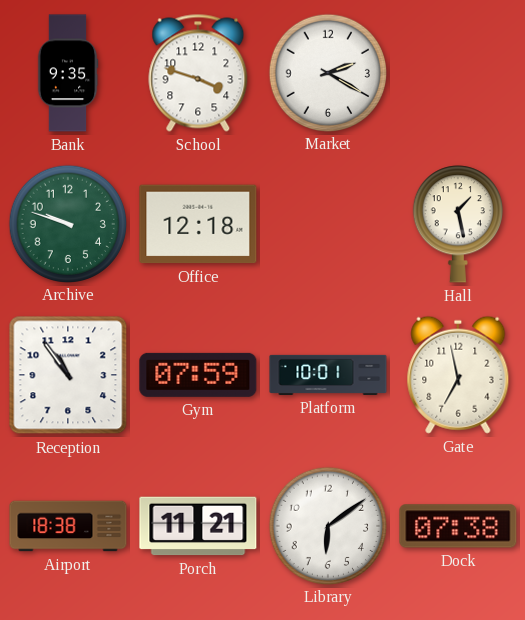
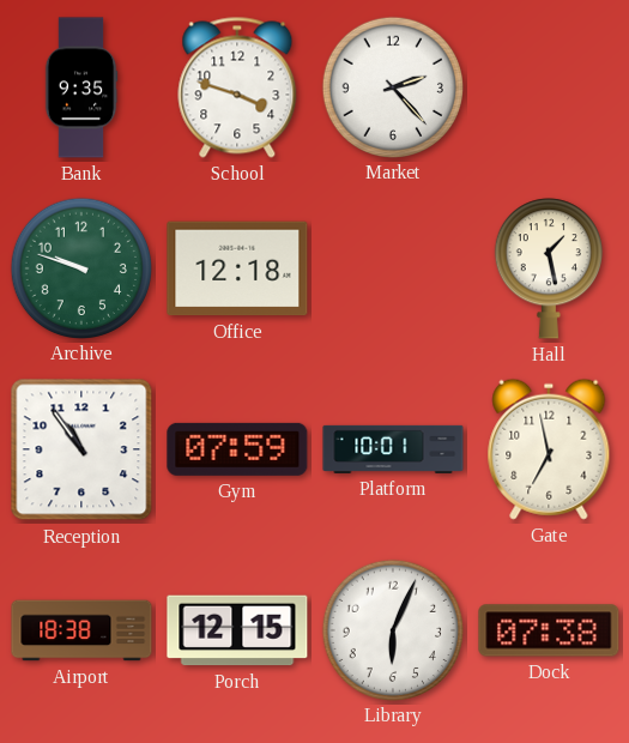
Market: 2:20 -> 2:23 (392, 86)
Porch: 11:21 -> 12:15 (237, 630)
Library: 6:09 -> 6:04 (392, 629)
